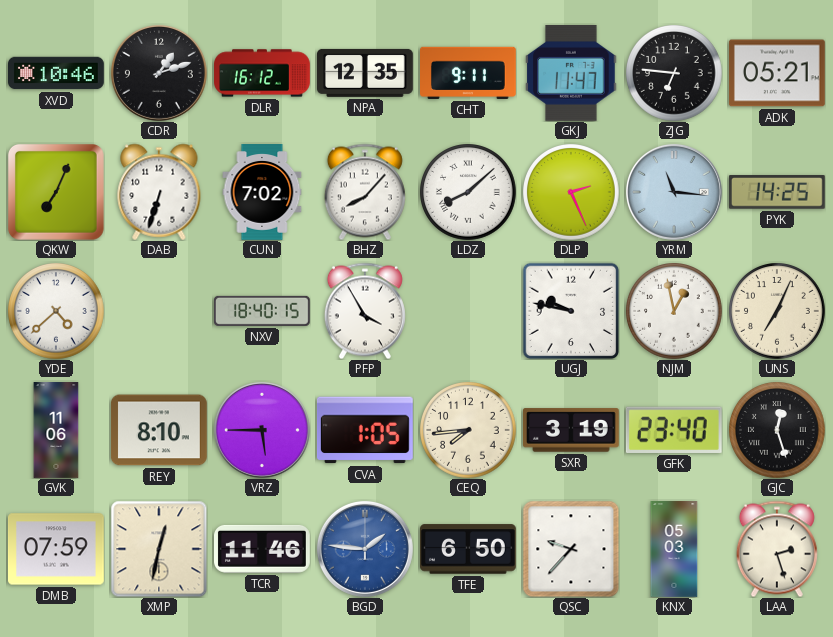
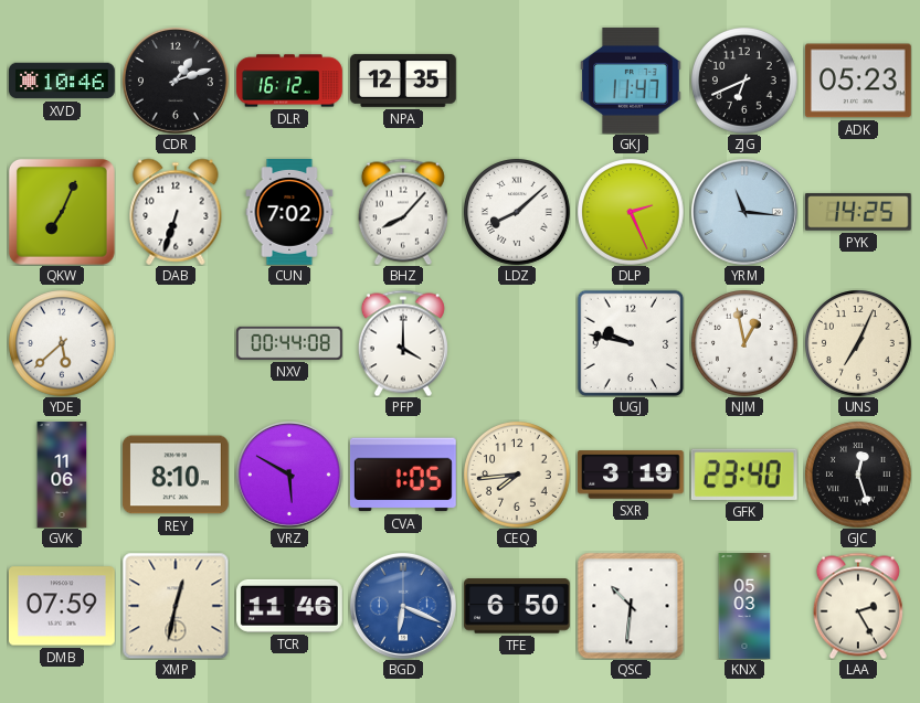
CHT: 9:11 -> none (469, 73)
ZJG: 6:46 -> 6:41 (744, 81)
ADK: 05:21 -> 05:23 (858, 81)
YDE: 4:38 -> 5:38 (62, 343)
NXV: 18:40 -> 00:44 (289, 343)
PFP: 3:55 -> 4:00 (403, 343)
VRZ: 5:45 -> 5:50 (289, 475)
BGD: 1:46 -> 6:19 (403, 606)
QSC: 9:37 -> 10:31 (631, 606)
LAA: 2:27 -> 2:25 (858, 606)
